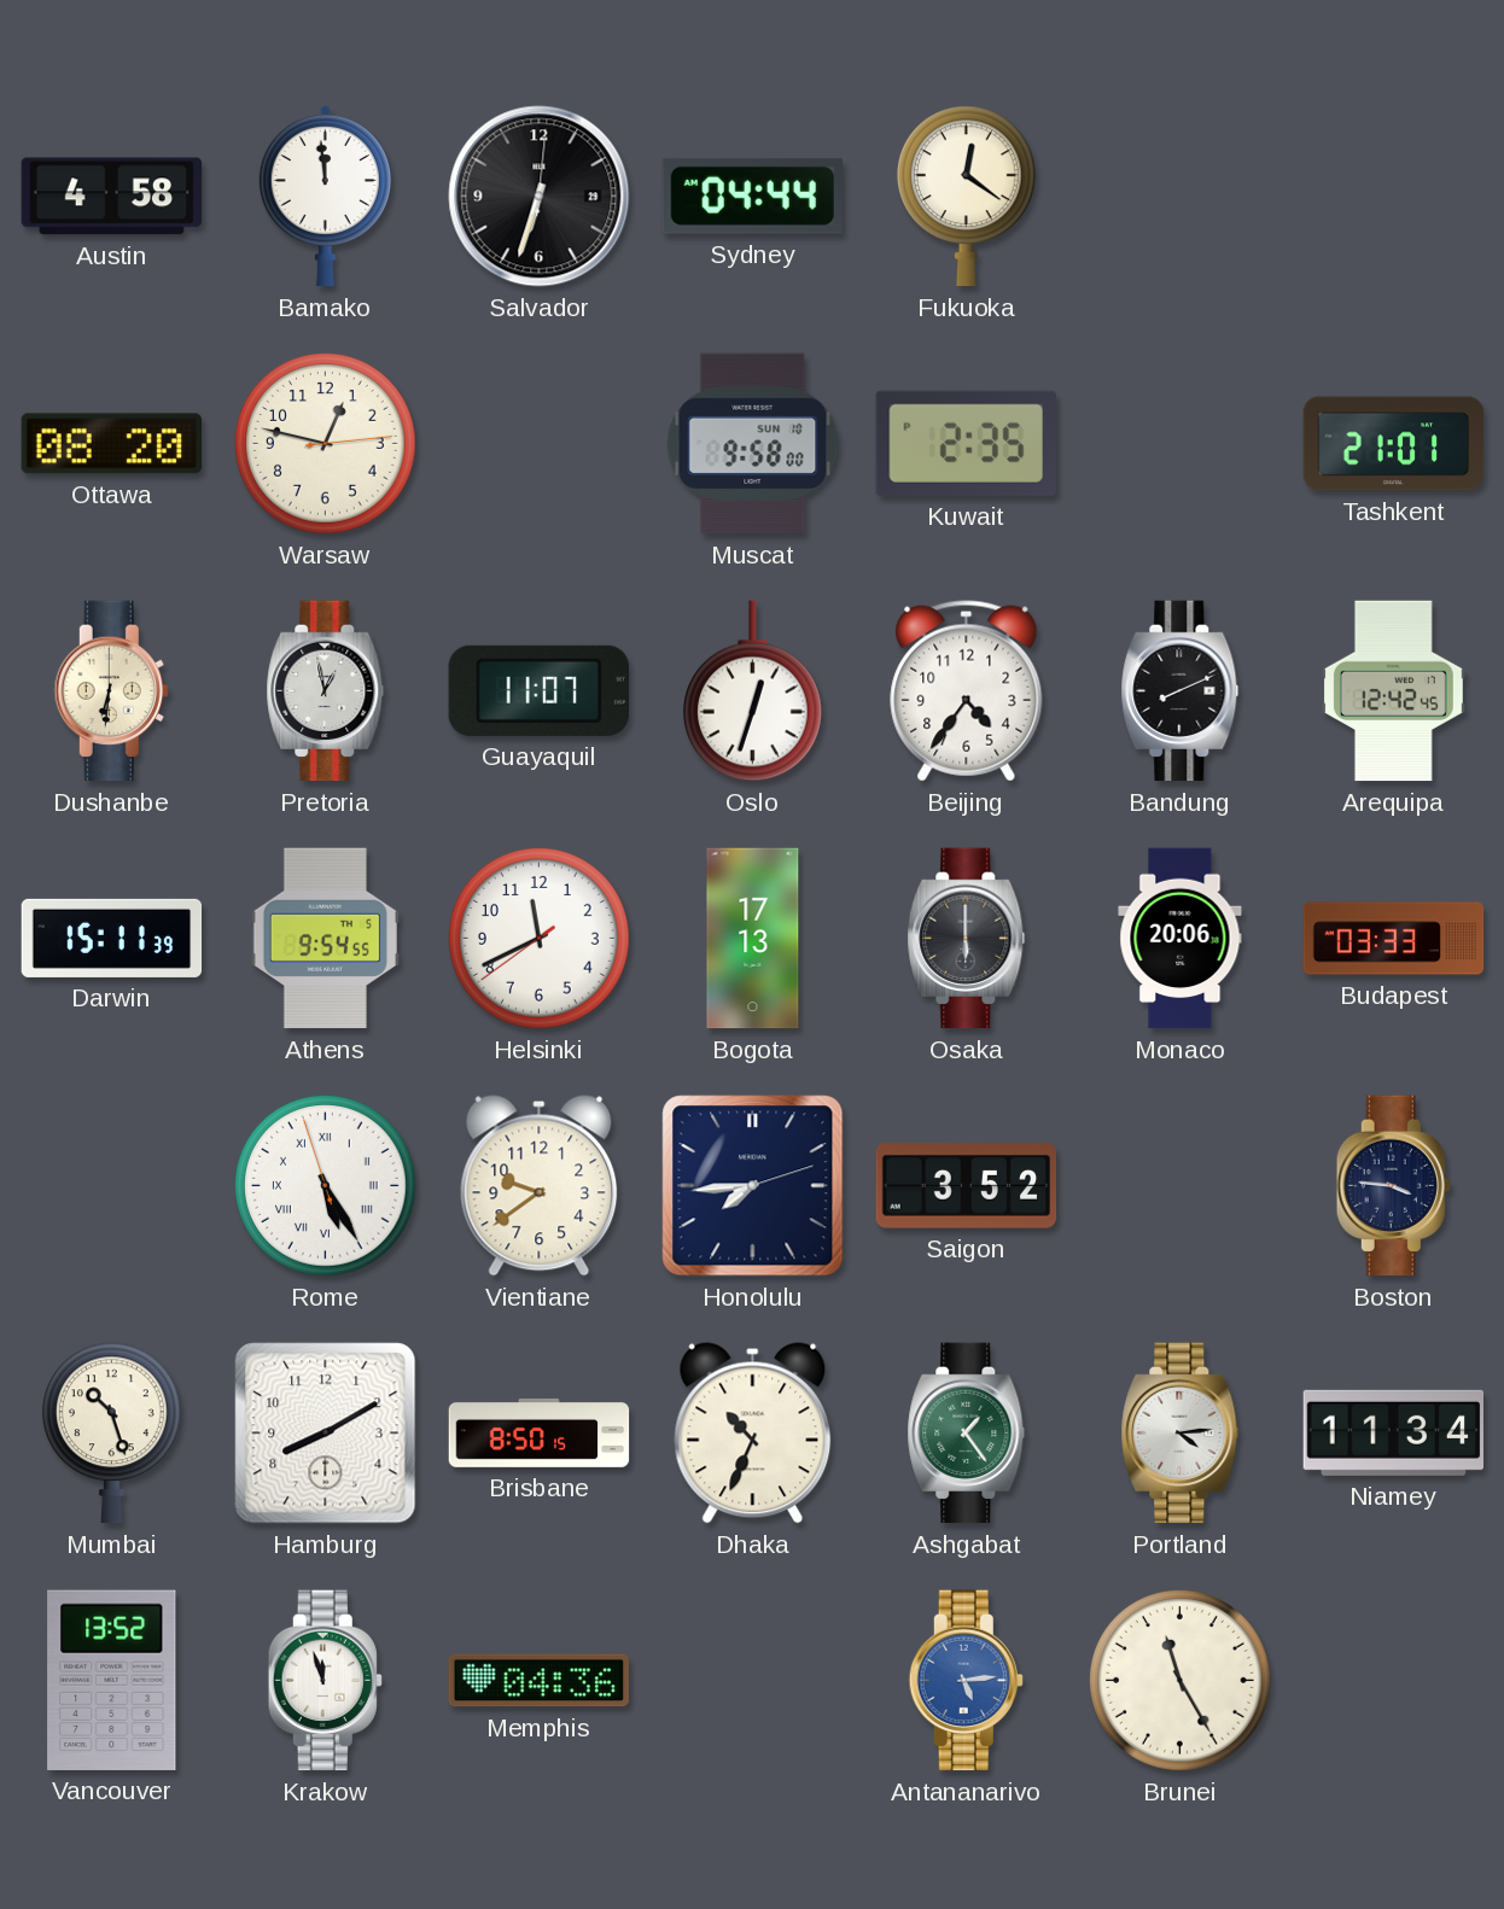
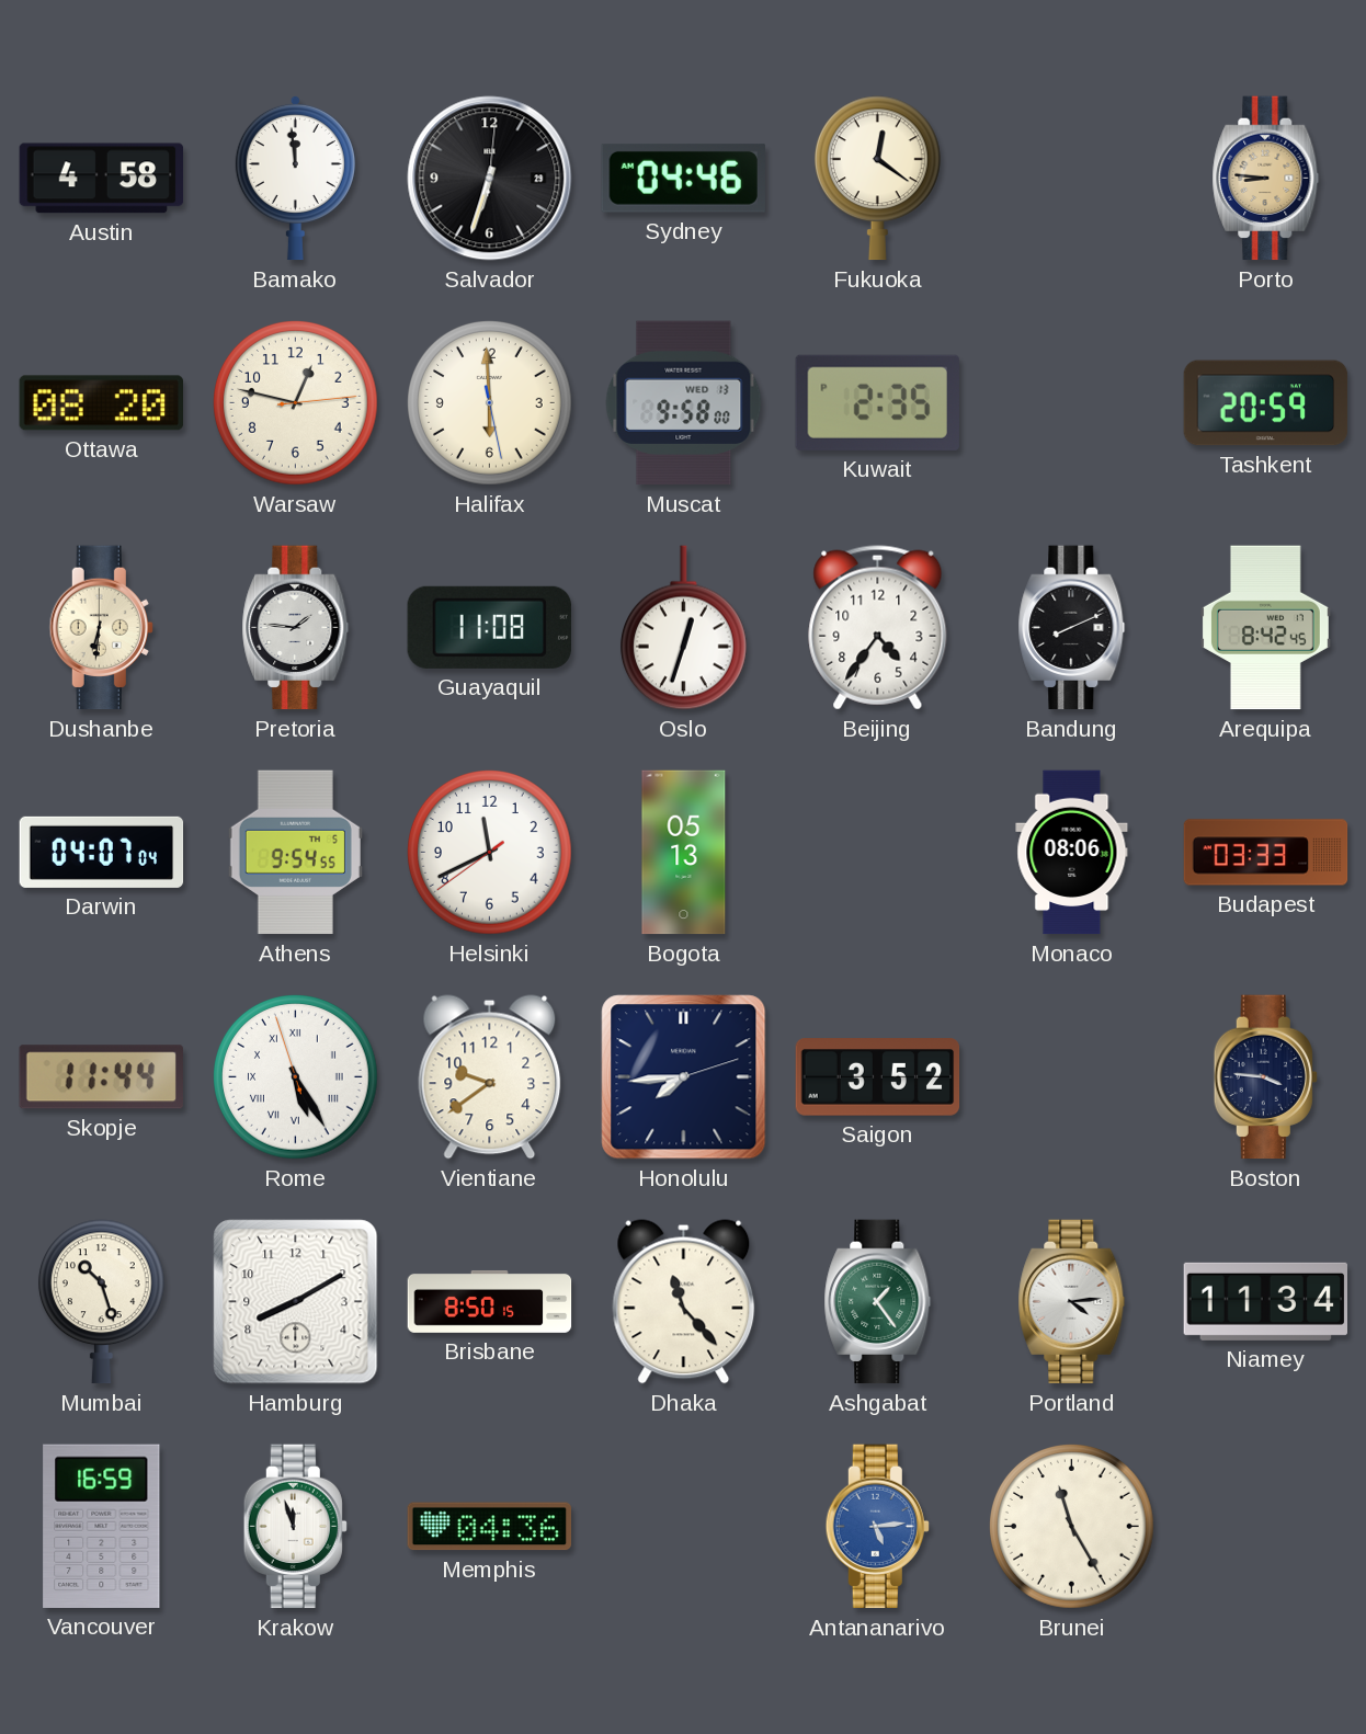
Sydney: 04:44 -> 04:46 (683, 178)
Porto: none -> 8:46 (1266, 179)
Halifax: none -> 5:59 (490, 403)
Muscat date: SUN 10 -> WED 13 (684, 403)
Tashkent: 21:01 -> 20:59 (1266, 403)
Pretoria: 12:58 -> 1:46 (296, 628)
Guayaquil: 11:07 -> 11:08 (489, 627)
Arequipa: 12:42 -> 8:42 (1265, 628)
Darwin: 15:11 -> 04:07 (102, 852)
Bogota: 17:13 -> 05:13 (684, 853)
Osaka: 6:00 -> none (967, 939)
Monaco: 20:06 -> 08:06 (1072, 853)
Skopje: none -> 11:44 (101, 1077)
Dhaka: 10:34 -> 11:23 (684, 1302)
Vancouver: 13:52 -> 16:59 (102, 1526)
